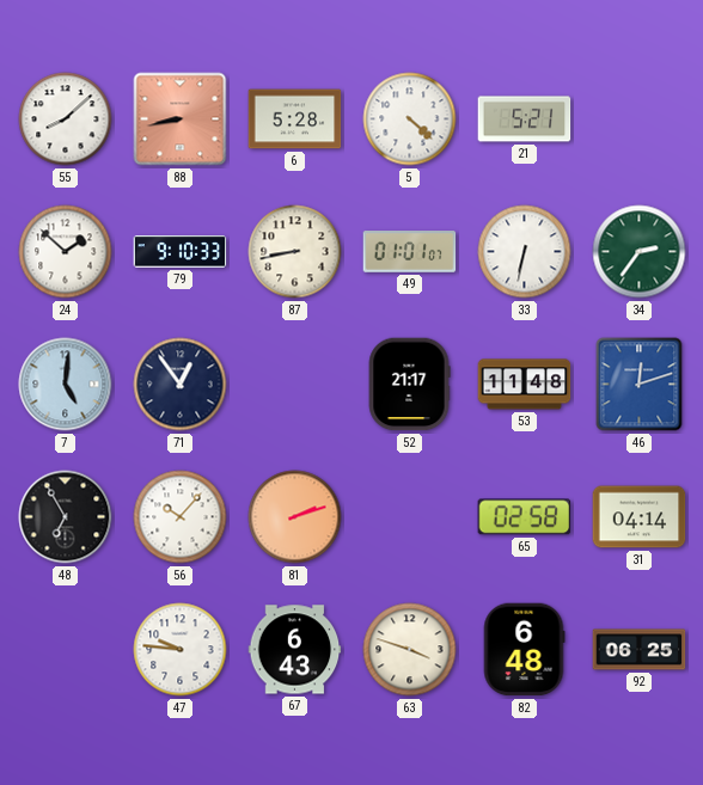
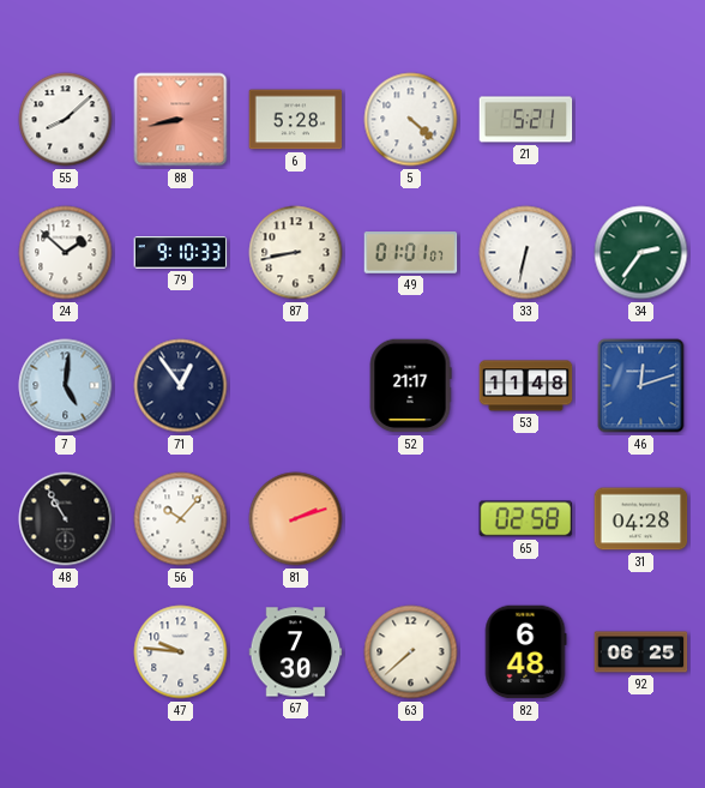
48: 6:55 -> 10:55 (66, 519)
31: 04:14 -> 04:28 (641, 519)
67: 6:43 -> 7:30 (296, 652)
63: 3:48 -> 7:38 (411, 652)
